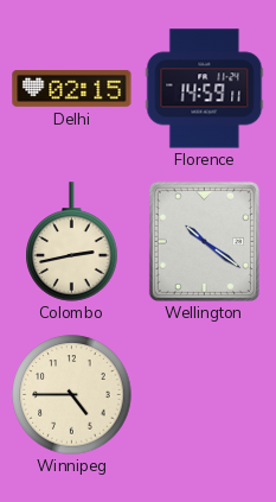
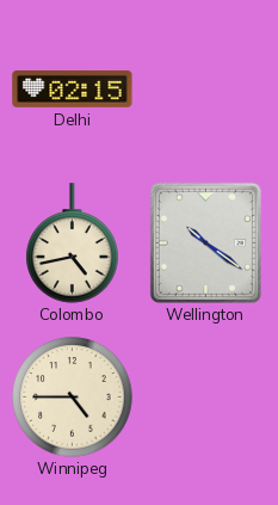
Florence: 14:59 -> none (205, 89)
Colombo: 2:43 -> 4:43 (73, 244)
